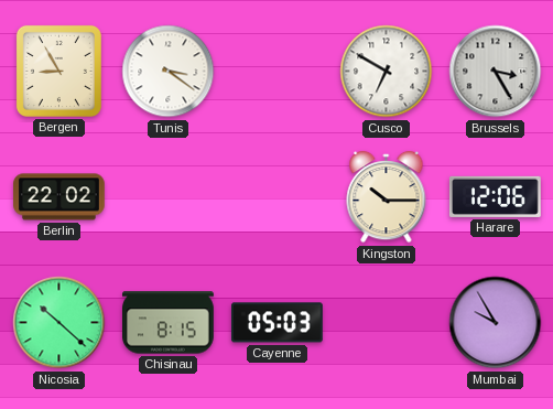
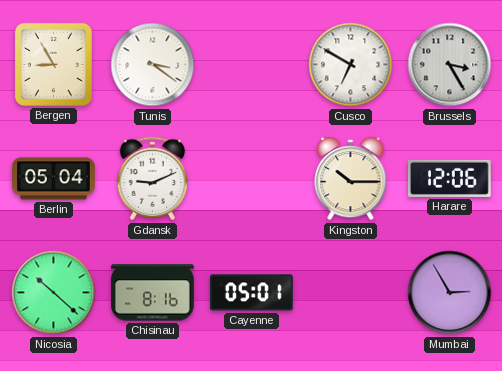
Berlin: 22:02 -> 05:04 (54, 179)
Gdansk: none -> 9:11 (153, 179)
Chisinau: 8:15 -> 8:16 (153, 293)
Cayenne: 05:03 -> 05:01 (251, 293)
Mumbai: 9:55 -> 2:55 (450, 293)
